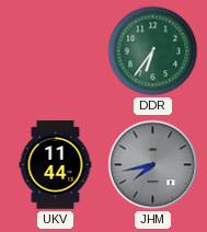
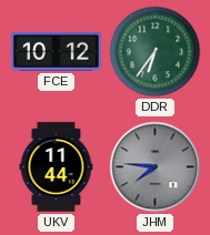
FCE: none -> 10:12 (57, 51)
JHM: 7:43 -> 7:46 (156, 167)
